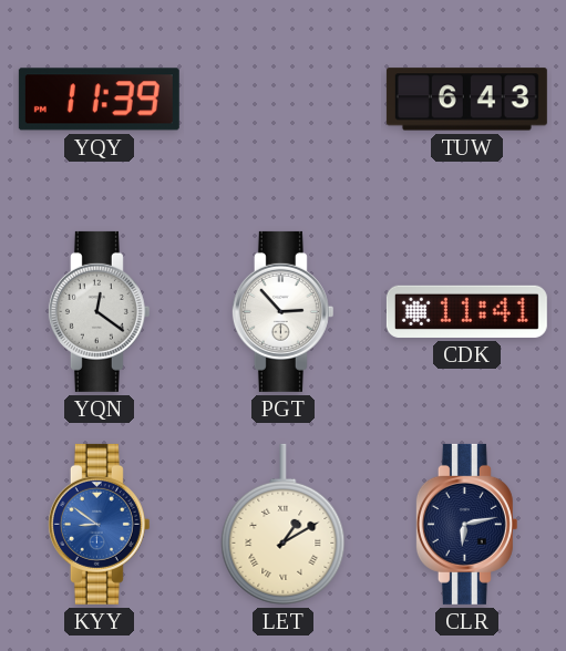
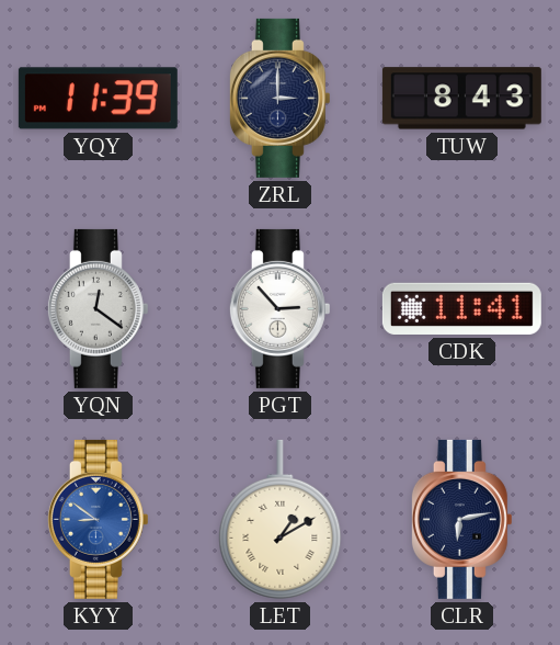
ZRL: none -> 3:00 (279, 98)
TUW: 6:43 -> 8:43 (461, 99)
